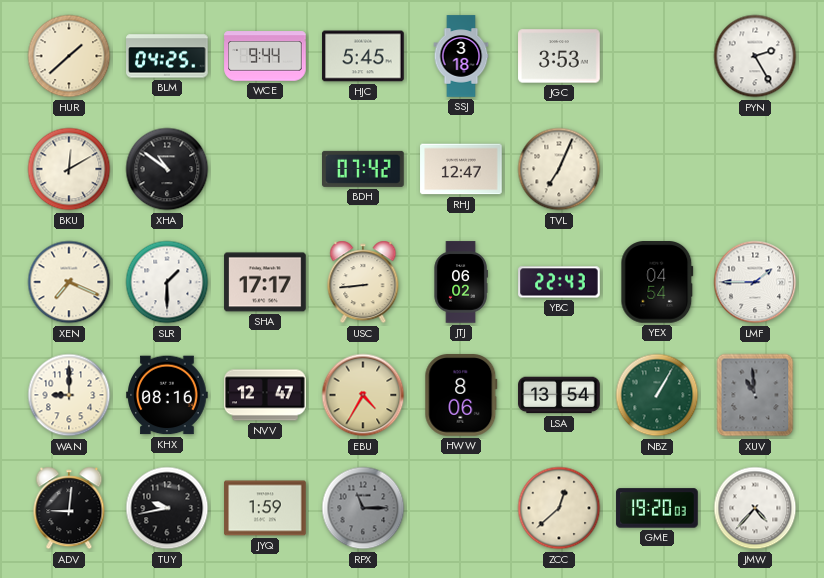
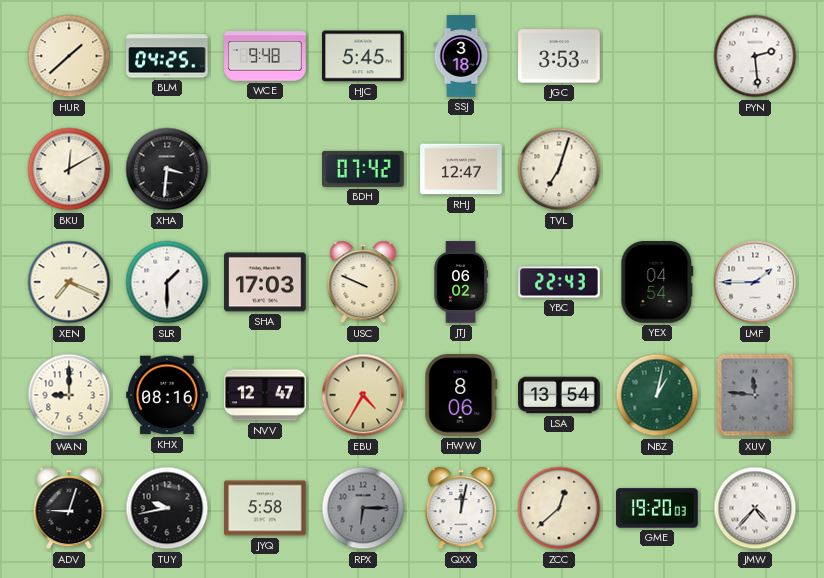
WCE: 9:44 -> 9:48 (265, 56)
PYN: 2:25 -> 2:29 (755, 56)
XHA: 10:51 -> 3:31 (167, 169)
TVL: 7:04 -> 7:03 (559, 169)
SHA: 17:17 -> 17:03 (265, 282)
USC: 8:44 -> 9:49 (363, 282)
NBZ: 1:05 -> 1:02 (657, 395)
XUV: 10:59 -> 11:46 (755, 395)
ADV: 9:01 -> 9:03 (69, 508)
JYQ: 1:59 -> 5:58 (265, 508)
RPX: 11:15 -> 6:15 (363, 508)
QXX: none -> 12:02 (461, 508)
